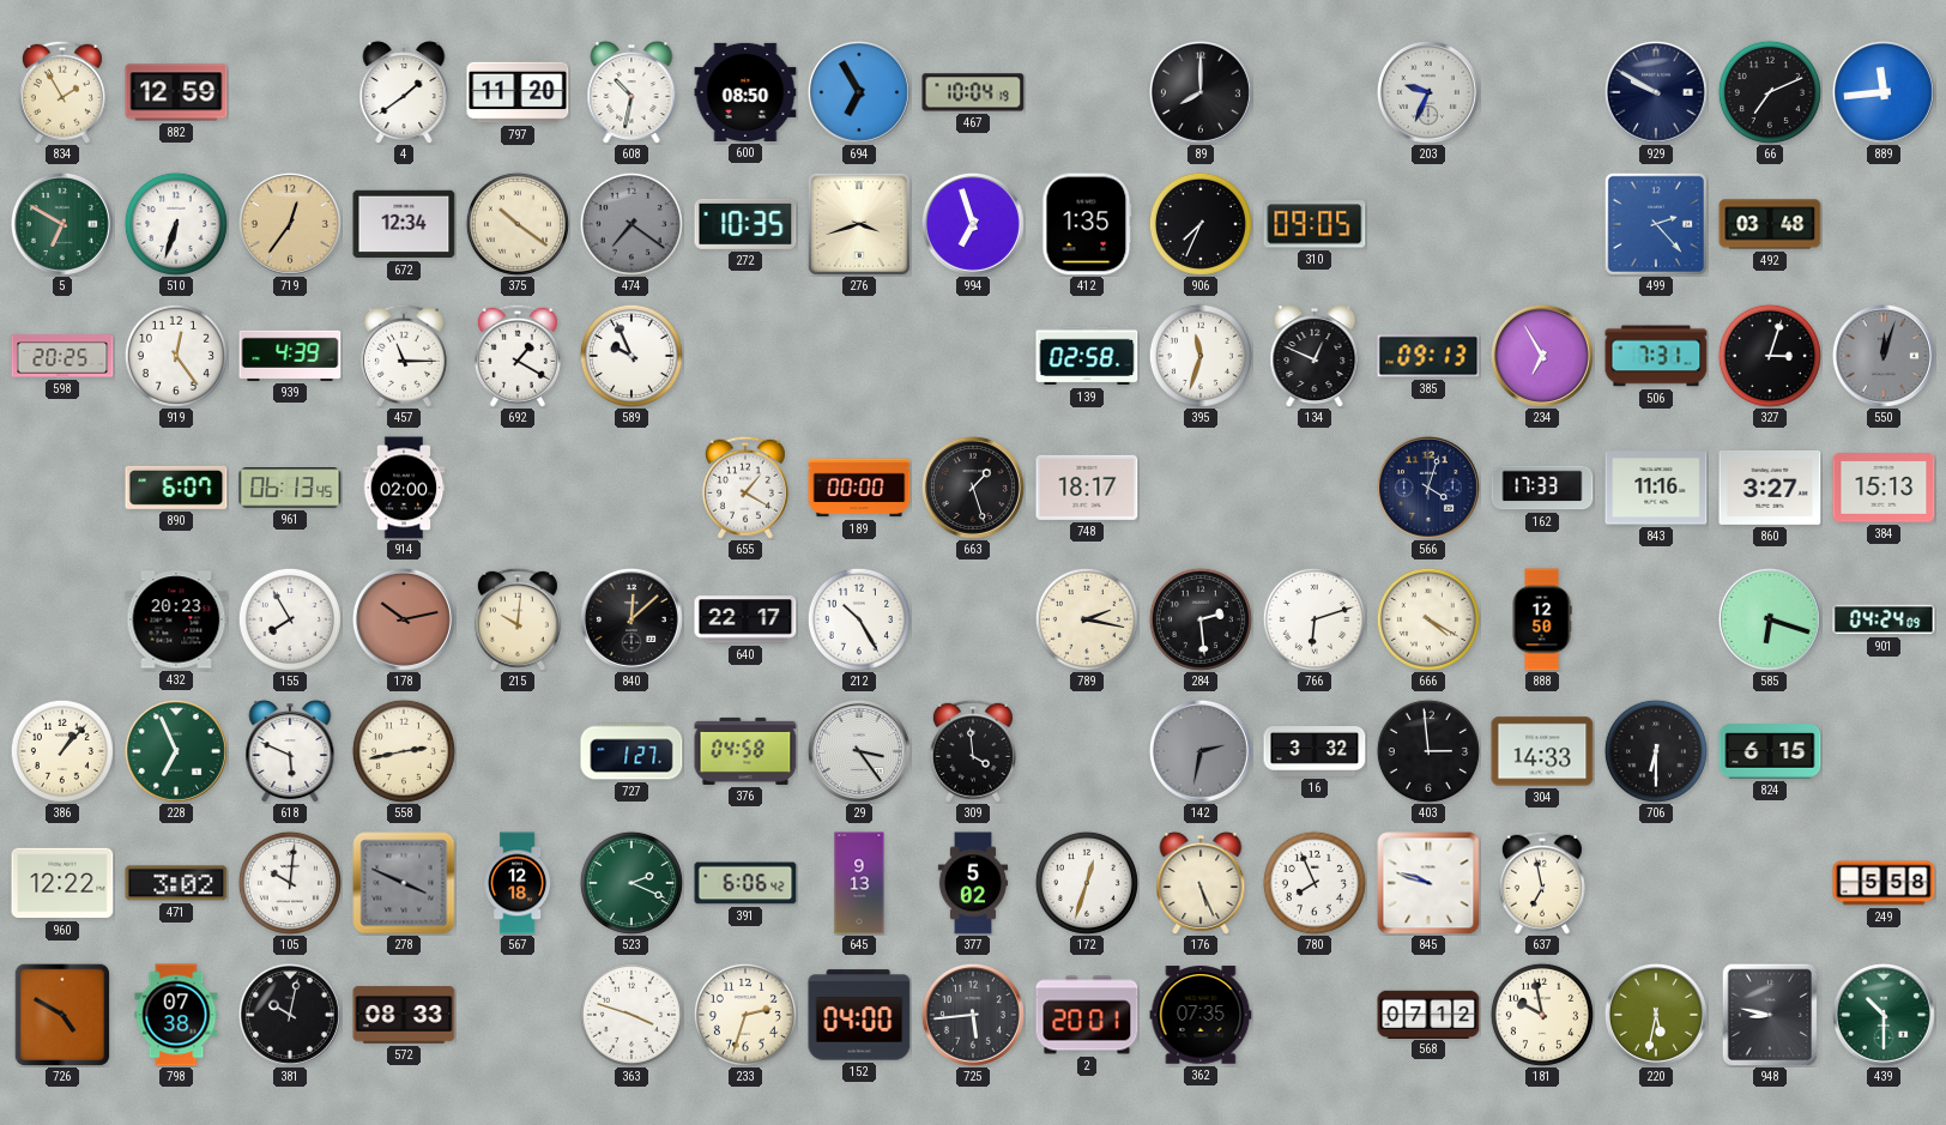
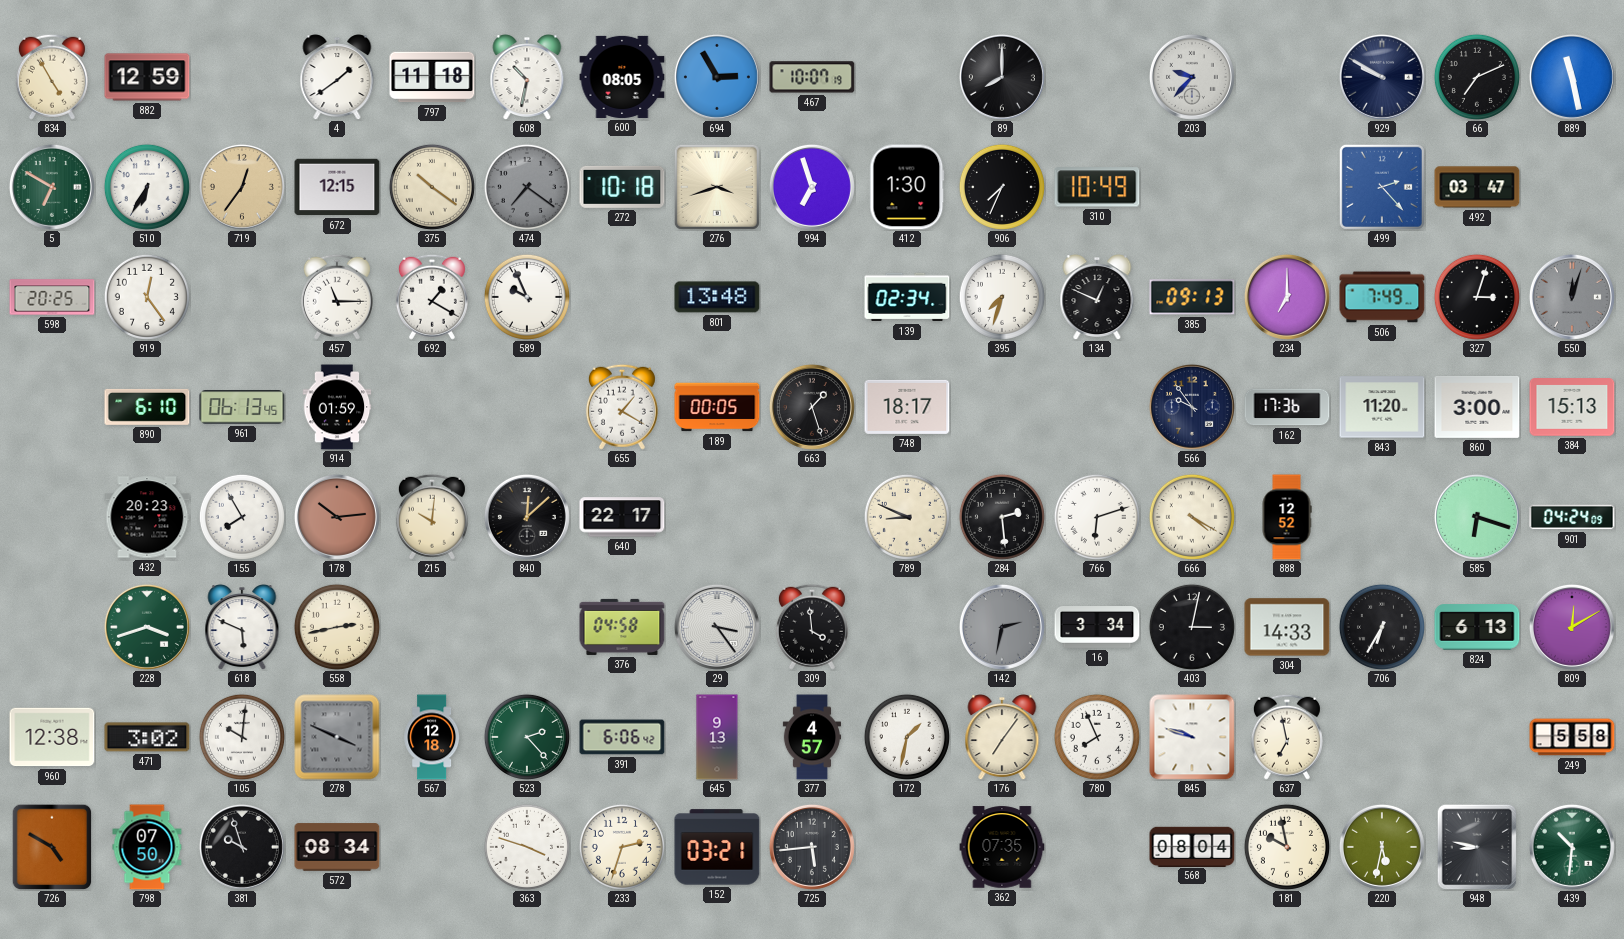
834: 1:55 -> 4:55 (52, 77)
797: 11:20 -> 11:18 (432, 77)
600: 08:50 -> 08:05 (622, 77)
694: 6:55 -> 2:55 (717, 77)
467: 10:04 -> 10:07 (812, 77)
203: 9:34 -> 9:37 (1192, 77)
889: 11:44 -> 11:28 (1572, 77)
510: 6:33 -> 6:35 (147, 187)
672: 12:34 -> 12:15 (337, 187)
272: 10:35 -> 10:18 (622, 187)
412: 1:35 -> 1:30 (907, 187)
310: 09:05 -> 10:49 (1097, 187)
492: 03:48 -> 03:47 (1477, 187)
939: 4:39 -> none (290, 356)
801: none -> 13:48 (717, 297)
139: 02:58 -> 02:34 (907, 297)
395: 11:33 -> 7:33 (1002, 297)
234: 6:55 -> 7:00 (1287, 297)
506: 7:31 -> 7:49 (1382, 297)
890: 6:07 -> 6:10 (147, 407)
914: 02:00 -> 01:59 (337, 407)
189: 00:00 -> 00:05 (717, 407)
566: 4:03 -> 9:54 (1192, 407)
162: 17:33 -> 17:36 (1287, 407)
843: 11:16 -> 11:20 (1382, 407)
860: 3:27 -> 3:00 (1477, 407)
178: 10:13 -> 10:14 (337, 517)
212: 10:25 -> none (859, 619)
789: 2:17 -> 8:49 (907, 517)
888: 12:50 -> 12:52 (1287, 517)
386: 1:07 -> none (62, 751)
228: 6:56 -> 3:42 (147, 627)
727: 1:27 -> none (631, 751)
16: 3:32 -> 3:34 (1097, 628)
403: 2:59 -> 3:02 (1192, 627)
706: 6:30 -> 6:35 (1382, 627)
824: 6:15 -> 6:13 (1477, 627)
809: none -> 12:10 (1572, 627)
960: 12:22 -> 12:38 (52, 737)
523: 2:19 -> 2:23 (527, 737)
377: 5:02 -> 4:57 (812, 737)
172: 12:33 -> 1:32 (907, 737)
176: 5:26 -> 7:06 (1002, 737)
798: 07:38 -> 07:50 (147, 847)
381: 10:02 -> 9:57 (242, 847)
572: 08:33 -> 08:34 (337, 847)
152: 04:00 -> 03:21 (717, 847)
2: 20:01 -> none (1087, 1015)
568: 07:12 -> 08:04 (1192, 846)
439: 10:30 -> 10:31 (1572, 847)
